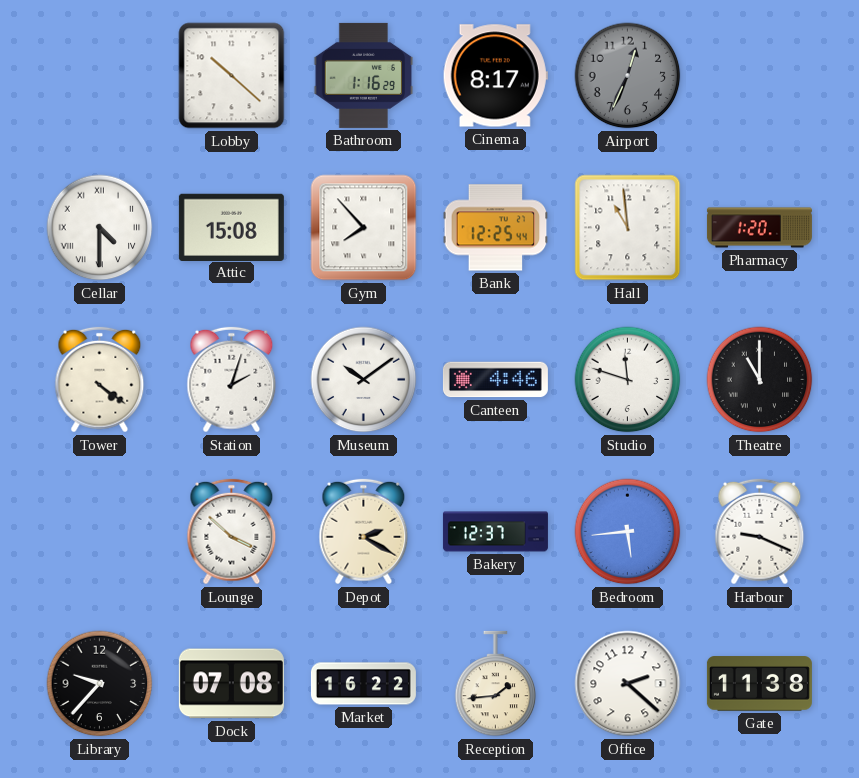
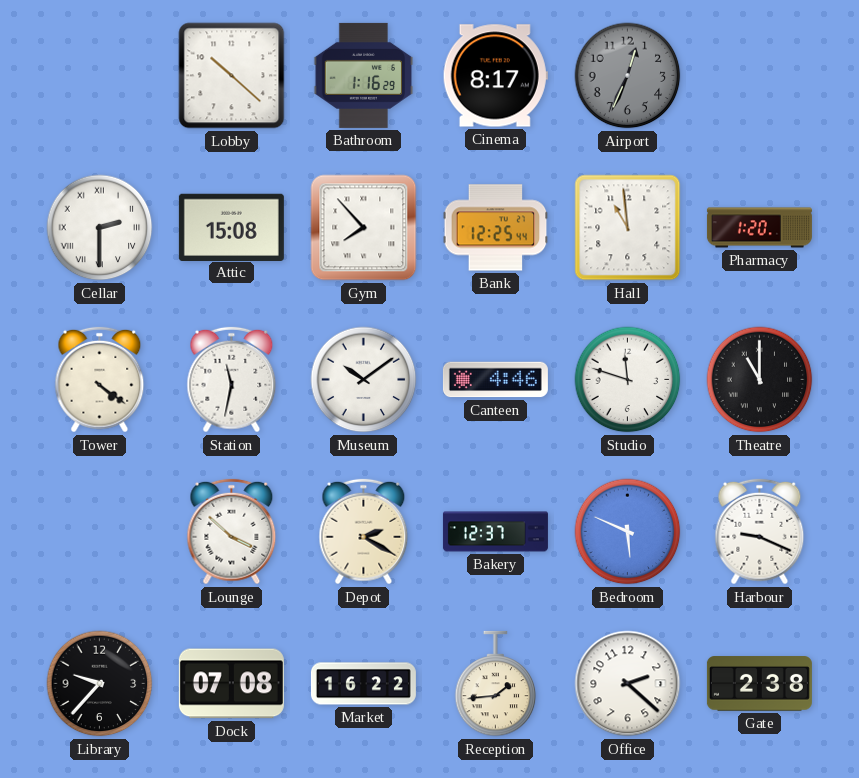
Cellar: 4:30 -> 2:30 (100, 228)
Station: 2:03 -> 11:32 (232, 380)
Bedroom: 5:44 -> 5:49 (628, 532)
Gate: 11:38 -> 2:38 (759, 684)
